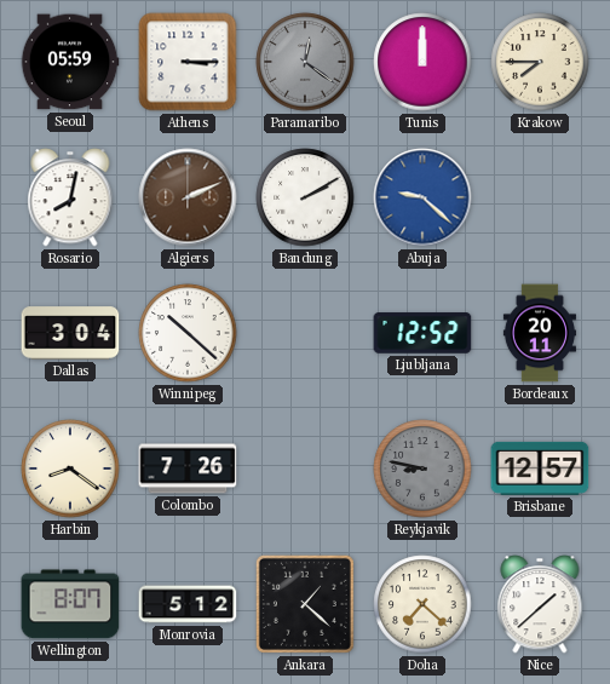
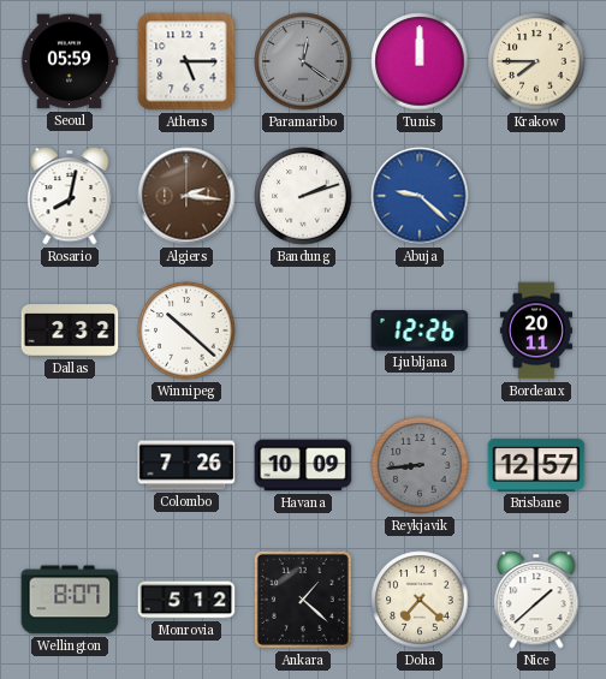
Athens: 3:15 -> 5:15 (186, 61)
Algiers: 2:11 -> 2:16 (186, 196)
Bandung: 2:10 -> 2:12 (303, 196)
Dallas: 3:04 -> 2:32 (70, 330)
Ljubljana: 12:52 -> 12:26 (420, 330)
Harbin: 8:21 -> none (70, 469)
Havana: none -> 10:09 (303, 465)
Reykjavik: 8:47 -> 8:44 (420, 465)
